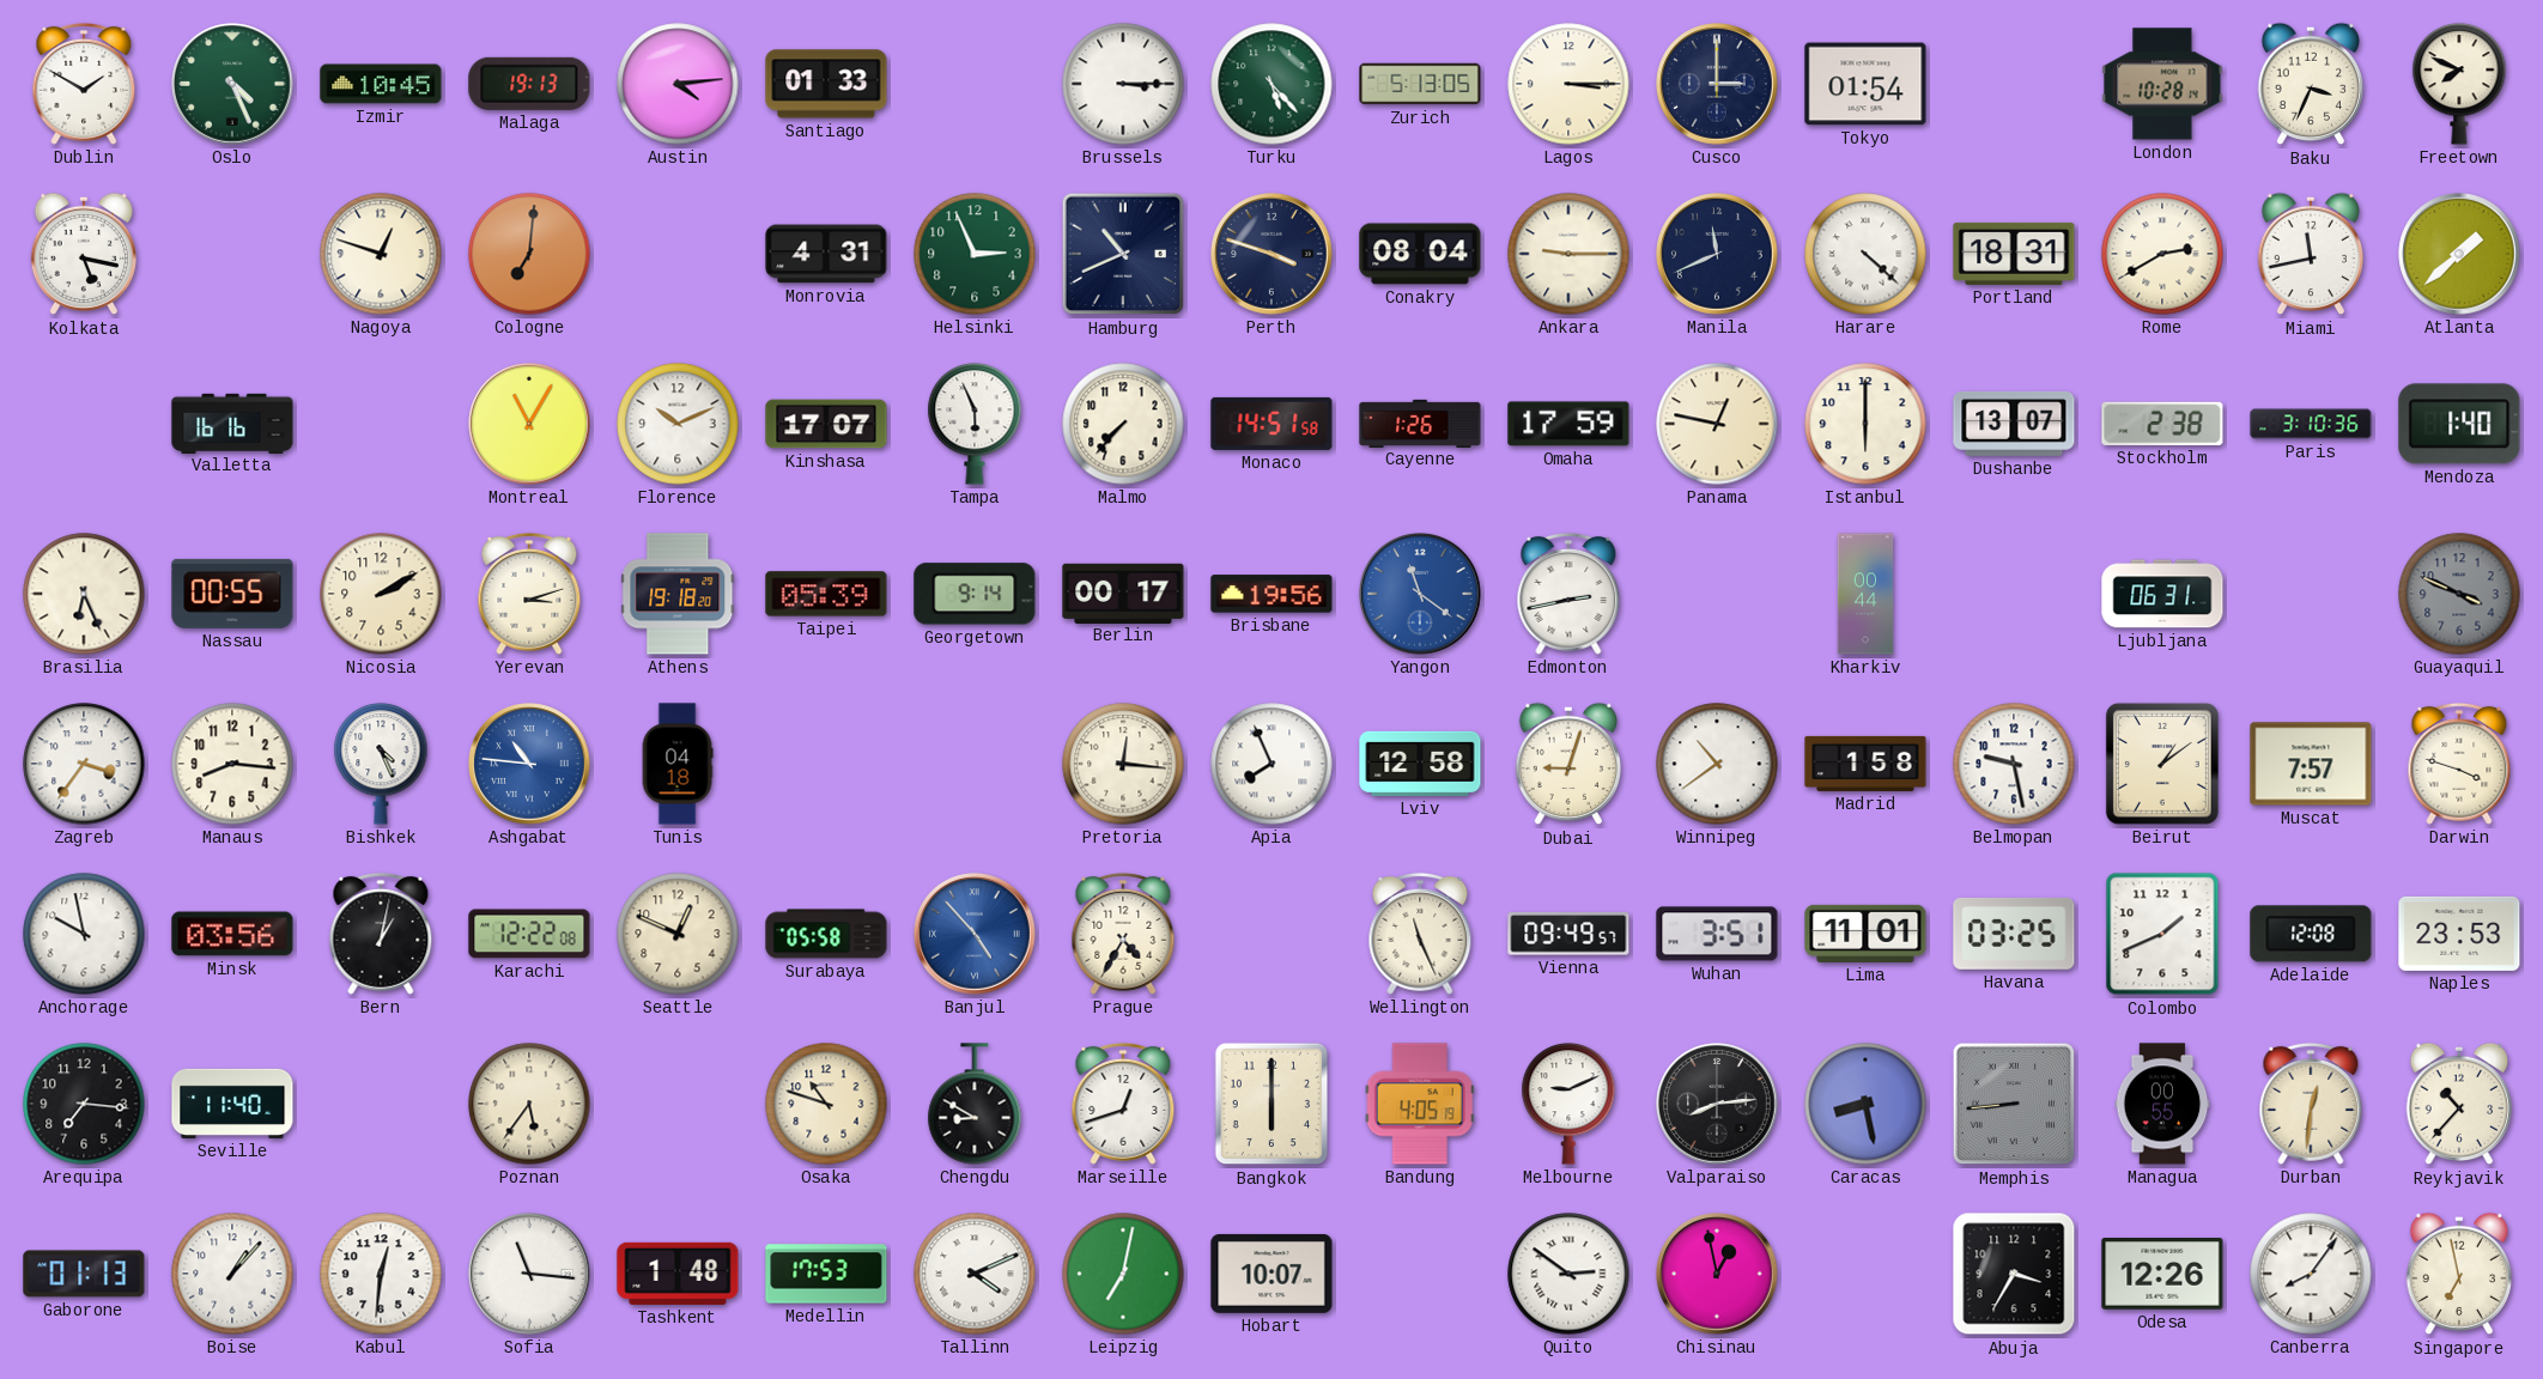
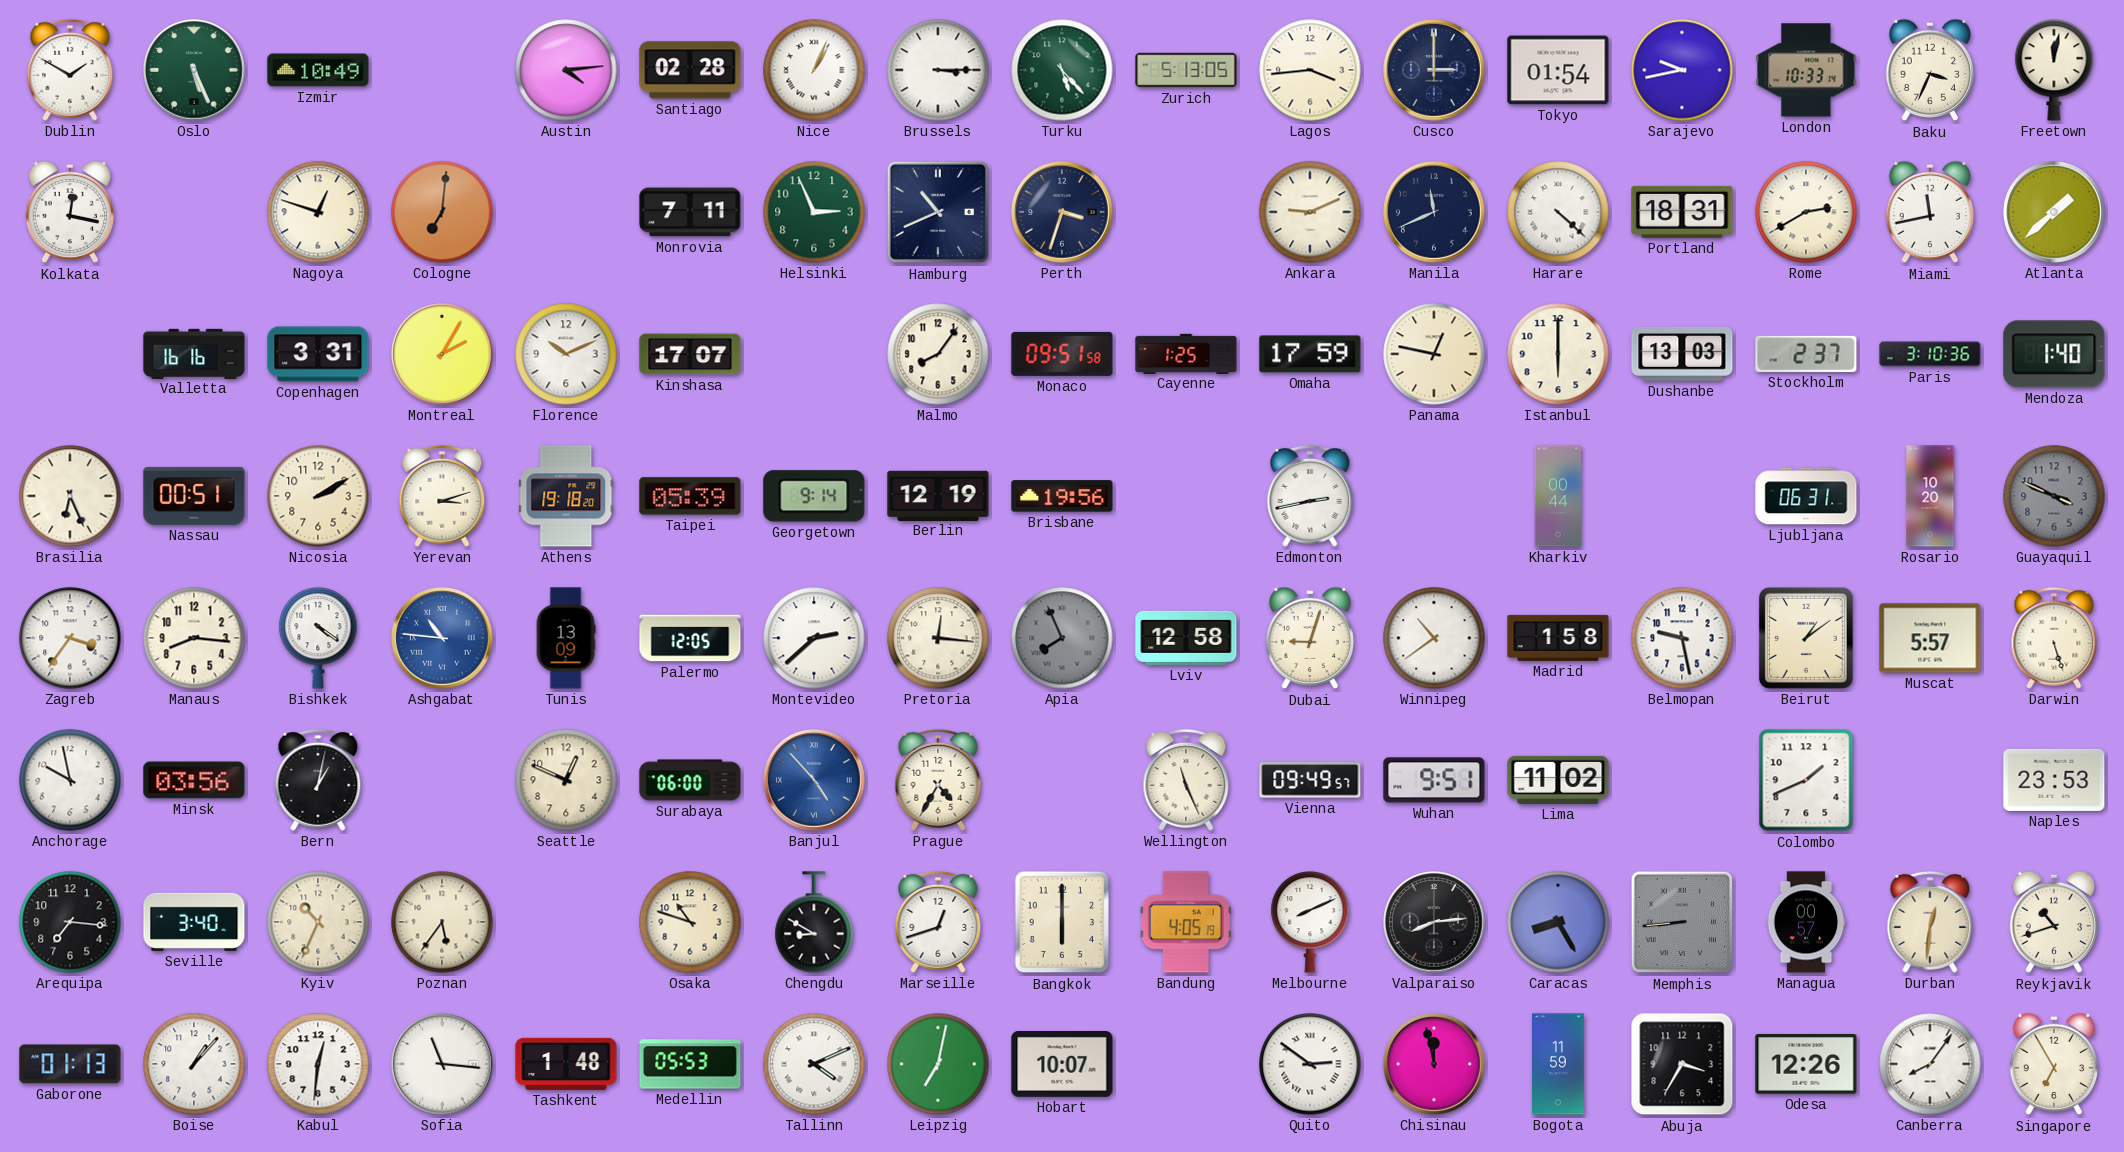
Oslo: 4:26 -> 5:26 (194, 70)
Izmir: 10:45 -> 10:49 (318, 70)
Malaga: 19:13 -> none (529, 84)
Santiago: 01:33 -> 02:28 (690, 70)
Nice: none -> 1:04 (814, 70)
Lagos: 3:15 -> 3:44 (1310, 70)
Sarajevo: none -> 9:43 (1682, 70)
London: 10:28 -> 10:33 (1806, 70)
Freetown: 7:49 -> 12:02 (2054, 70)
Kolkata: 5:17 -> 12:17 (69, 212)
Monrovia: 4:31 -> 7:11 (690, 212)
Perth: 3:48 -> 3:33 (1062, 212)
Conakry: 08:04 -> none (1420, 254)
Ankara: 9:15 -> 9:11 (1310, 212)
Copenhagen: none -> 3:31 (318, 354)
Montreal: 11:05 -> 2:05 (442, 354)
Tampa: 5:56 -> none (975, 424)
Malmo: 7:37 -> 8:06 (938, 354)
Monaco: 14:51 -> 09:51 (1062, 354)
Cayenne: 1:26 -> 1:25 (1186, 353)
Dushanbe: 13:07 -> 13:03 (1682, 354)
Stockholm: 2:38 -> 2:37 (1806, 354)
Nassau: 00:55 -> 00:51 (194, 496)
Berlin: 00:17 -> 12:19 (938, 495)
Yangon: 11:21 -> none (1420, 594)
Rosario: none -> 10:20 (1930, 496)
Bishkek: 4:26 -> 4:21 (318, 638)
Tunis: 04:18 -> 13:09 (566, 638)
Palermo: none -> 12:05 (690, 638)
Montevideo: none -> 2:38 (814, 638)
Apia dial: white -> grey (1062, 638)
Muscat: 7:57 -> 5:57 (1930, 638)
Darwin: 3:48 -> 5:27 (2054, 638)
Karachi: 12:22 -> none (529, 934)
Surabaya: 05:58 -> 06:00 (690, 780)
Wuhan: 3:51 -> 9:51 (1434, 780)
Lima: 11:01 -> 11:02 (1558, 780)
Havana: 03:25 -> none (2014, 934)
Adelaide: 12:08 -> none (2311, 934)
Seville: 11:40 -> 3:40 (194, 922)
Kyiv: none -> 10:34 (318, 922)
Melbourne: 9:11 -> 8:11 (1310, 922)
Caracas: 8:28 -> 8:25 (1558, 922)
Managua: 00:55 -> 00:57 (1806, 922)
Reykjavik: 10:37 -> 10:42 (2053, 922)
Medellin: 17:53 -> 05:53 (690, 1064)
Chisinau: 12:58 -> 11:58 (1434, 1064)
Bogota: none -> 11:59 (1558, 1064)
Singapore: 6:58 -> 6:55 (2053, 1064)
